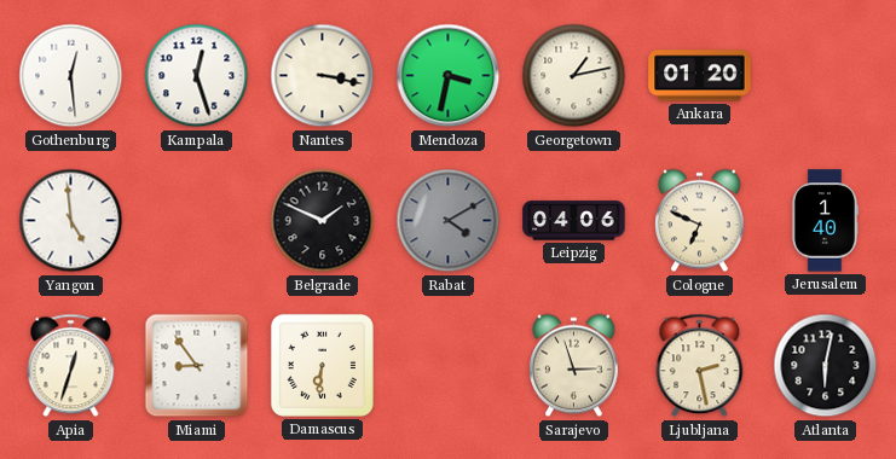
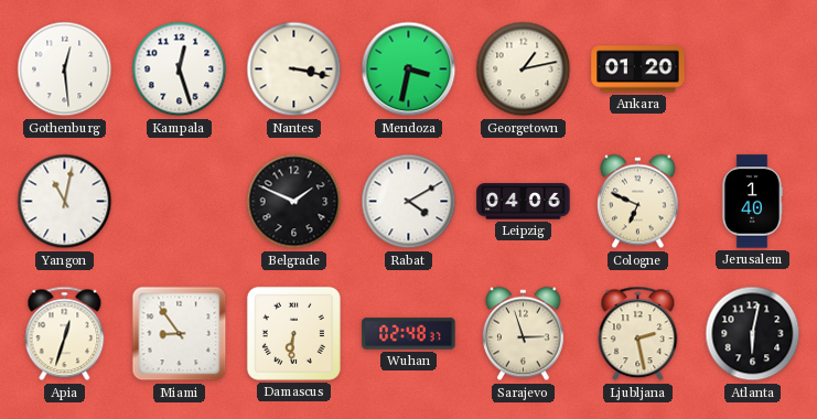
Yangon: 4:59 -> 11:02 (65, 202)
Rabat dial: grey -> white (409, 202)
Wuhan: none -> 02:48 (409, 334)
